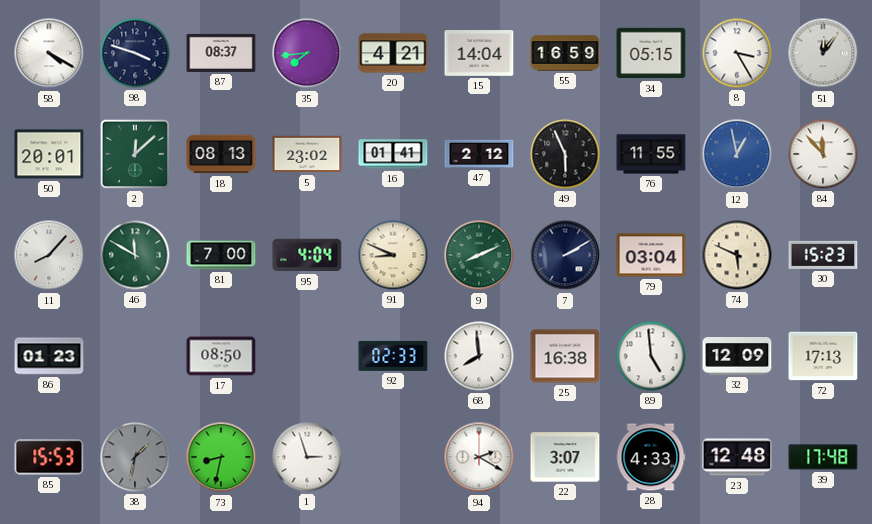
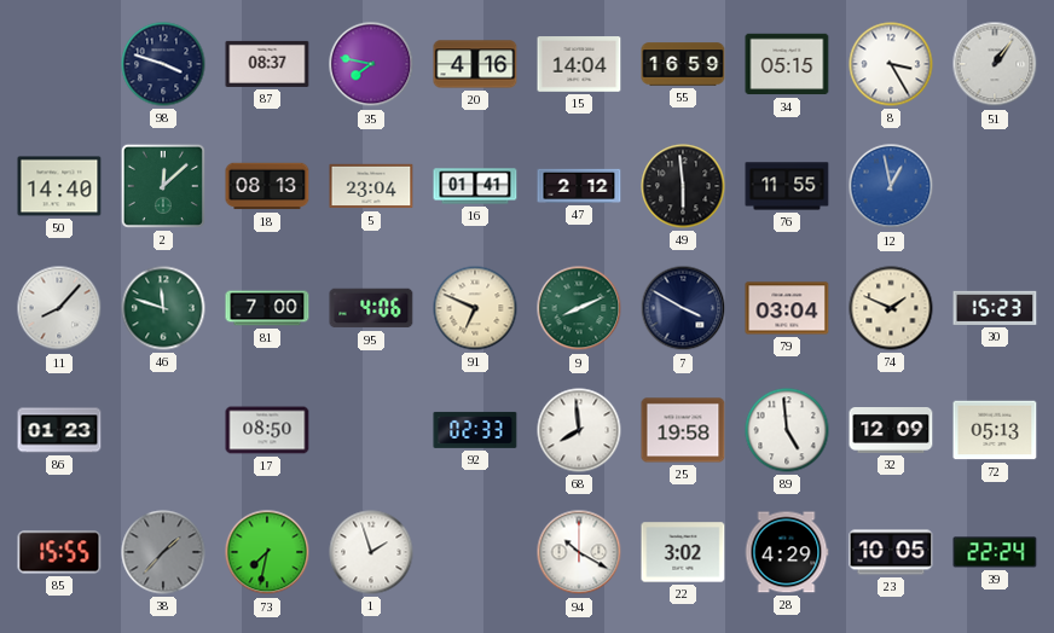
58: 4:20 -> none (49, 53)
35: 7:44 -> 7:47 (371, 64)
20: 4:21 -> 4:16 (475, 64)
51: 12:06 -> 1:06 (995, 64)
50: 20:01 -> 14:40 (59, 186)
5: 23:02 -> 23:04 (371, 186)
49: 5:56 -> 5:59 (683, 186)
84: 11:53 -> none (823, 154)
46: 11:50 -> 11:48 (163, 308)
95: 4:04 -> 4:06 (371, 308)
91: 8:49 -> 6:49 (475, 308)
7: 2:10 -> 3:50 (683, 308)
74: 5:49 -> 1:49 (891, 308)
25: 16:38 -> 19:58 (683, 430)
72: 17:13 -> 05:13 (995, 430)
85: 15:53 -> 15:55 (59, 552)
38: 1:32 -> 1:37 (163, 552)
73: 8:32 -> 7:32 (267, 552)
1: 2:57 -> 1:57 (371, 552)
94: 2:20 -> 10:20 (579, 552)
22: 3:07 -> 3:02 (683, 552)
28: 4:33 -> 4:29 (787, 552)
23: 12:48 -> 10:05 (891, 552)
39: 17:48 -> 22:24 (995, 552)
